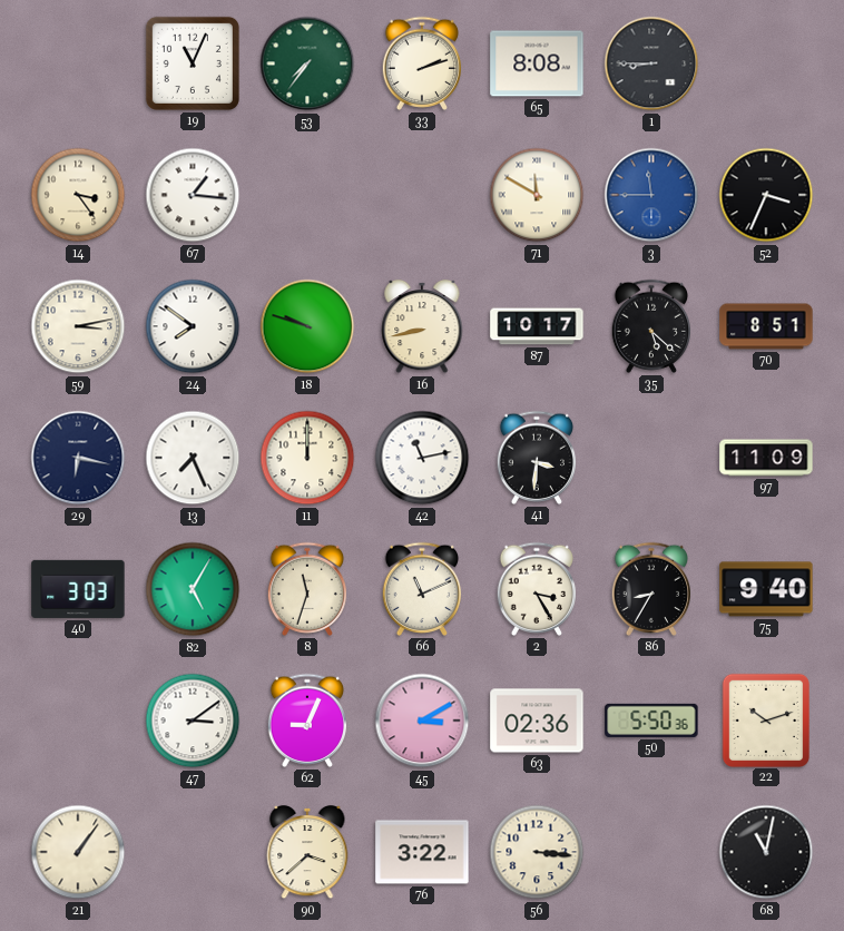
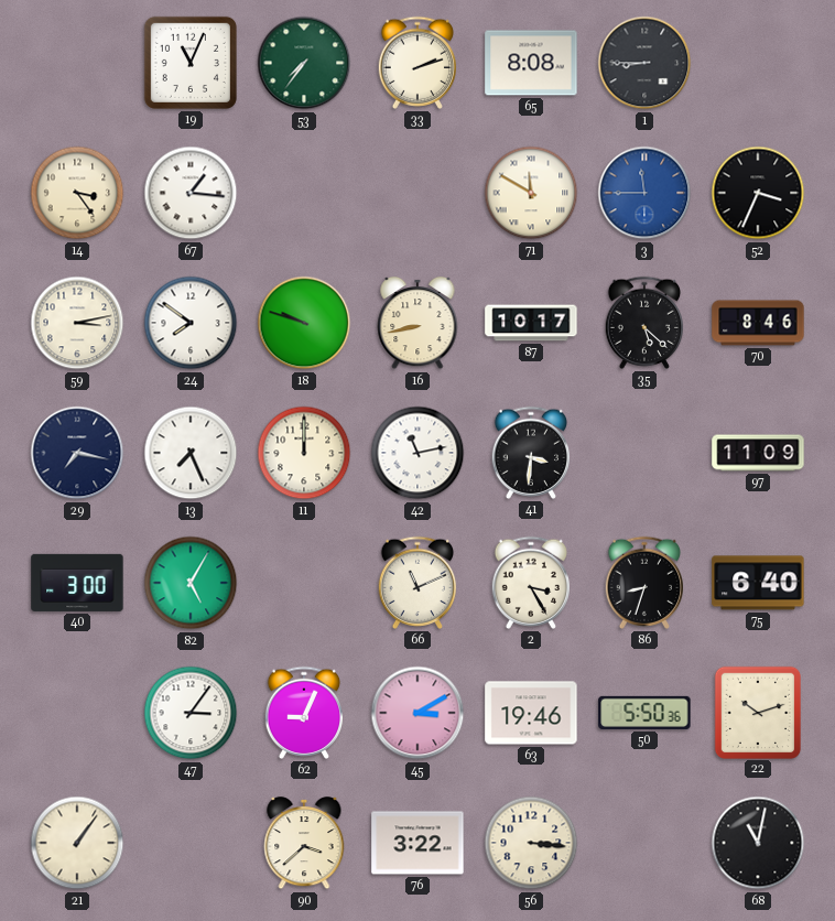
70: 8:51 -> 8:46 (758, 323)
29: 6:17 -> 7:17 (77, 453)
40: 3:03 -> 3:00 (77, 583)
8: 11:33 -> none (306, 589)
86: 8:35 -> 8:33 (643, 583)
75: 9:40 -> 6:40 (758, 583)
47: 3:09 -> 3:06 (191, 713)
63: 02:36 -> 19:46 (531, 713)
